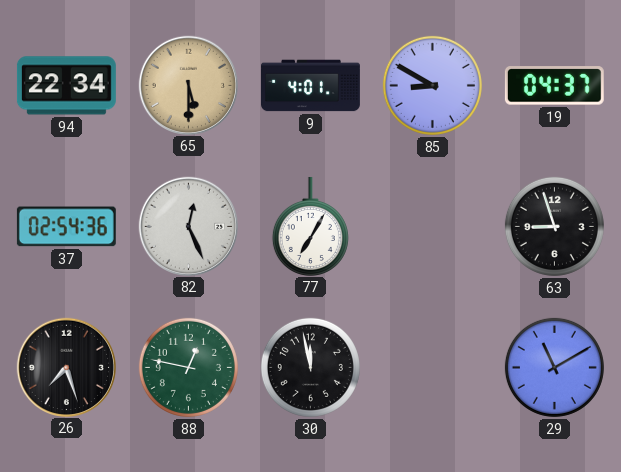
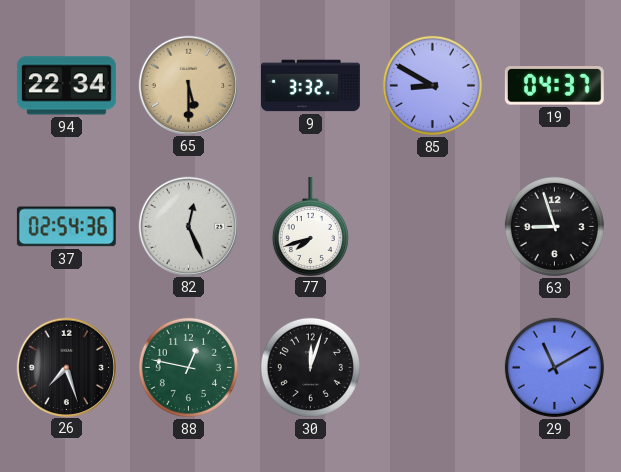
9: 4:01 -> 3:32 (311, 86)
77: 7:05 -> 7:42 (310, 226)
30: 11:58 -> 12:03 (310, 367)
